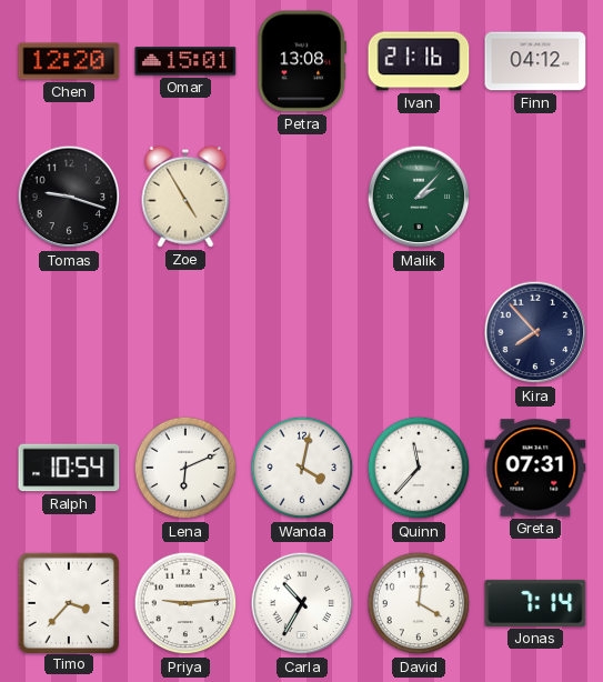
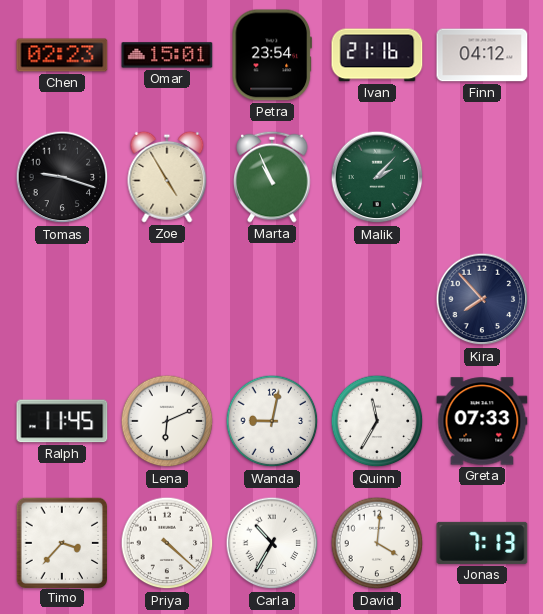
Chen: 12:20 -> 02:23 (62, 55)
Petra: 13:08 -> 23:54 (271, 55)
Marta: none -> 10:56 (272, 177)
Ralph: 10:54 -> 11:45 (62, 421)
Wanda: 4:02 -> 9:02 (272, 421)
Quinn: 11:37 -> 11:35 (377, 421)
Greta: 07:31 -> 07:33 (482, 421)
Priya: 9:14 -> 4:22 (167, 543)
Jonas: 7:14 -> 7:13 (482, 543)
